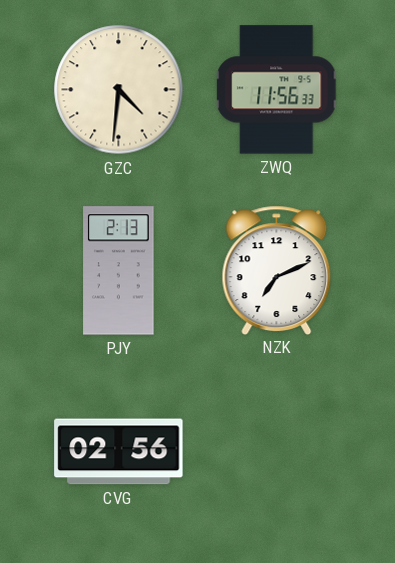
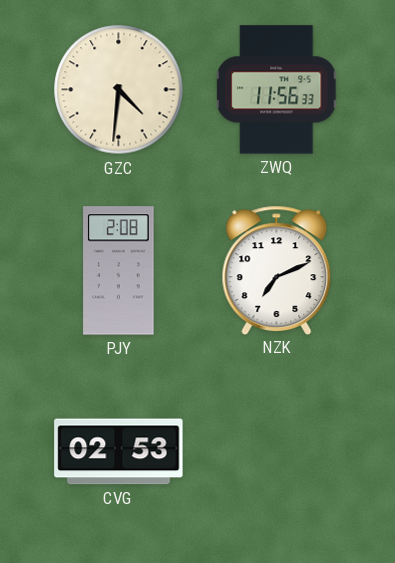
PJY: 2:13 -> 2:08 (119, 271)
CVG: 02:56 -> 02:53 (119, 452)
